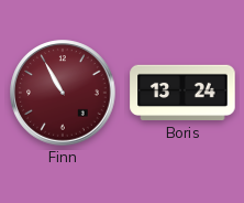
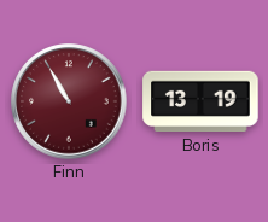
Boris: 13:24 -> 13:19 (200, 101)
